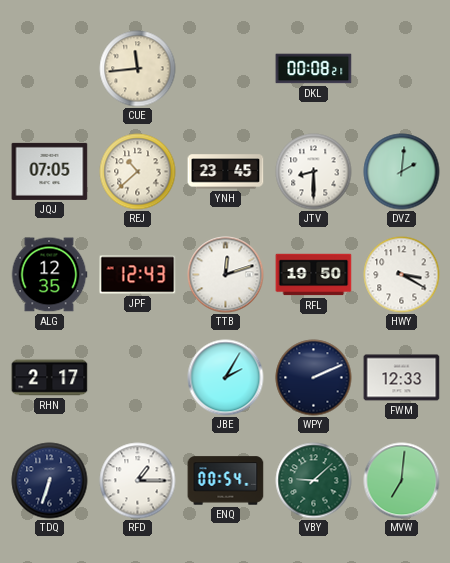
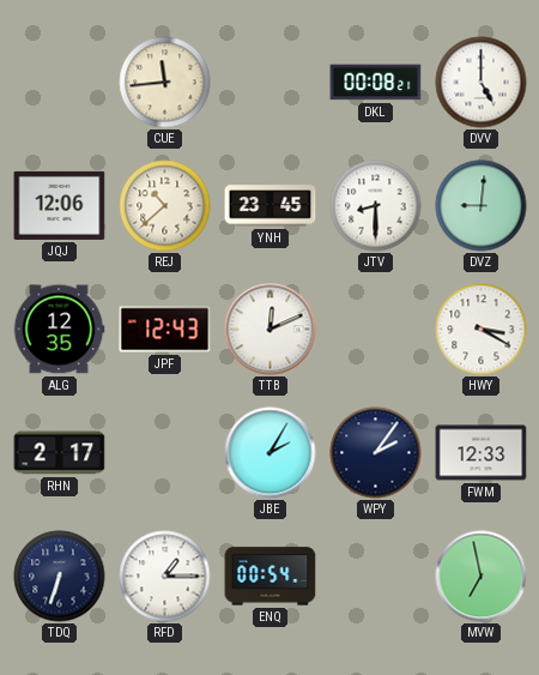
DVV: none -> 5:00 (482, 83)
JQJ: 07:05 -> 12:06 (60, 205)
DVZ: 2:01 -> 9:01 (482, 206)
TTB: 12:12 -> 12:11 (271, 330)
RFL: 19:50 -> none (314, 275)
WPY: 2:11 -> 2:06 (376, 453)
VBY: 9:08 -> none (314, 481)
MVW: 7:01 -> 6:58 (482, 577)
